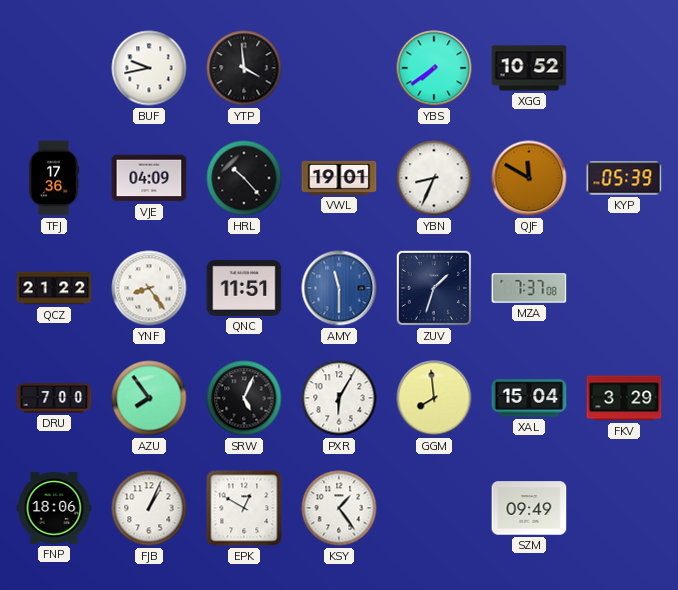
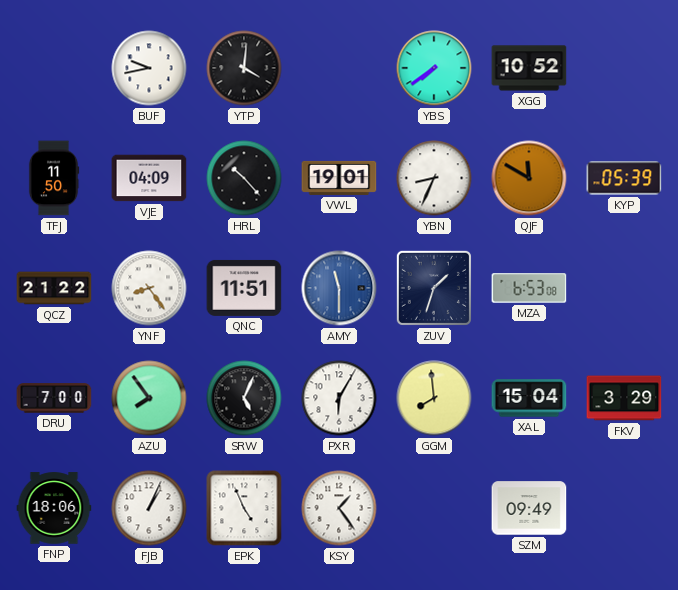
YTP: 3:59 -> 4:01 (244, 68)
TFJ: 17:36 -> 11:50 (54, 178)
MZA: 7:37 -> 6:53 (529, 288)
EPK: 12:50 -> 4:56 (244, 508)
